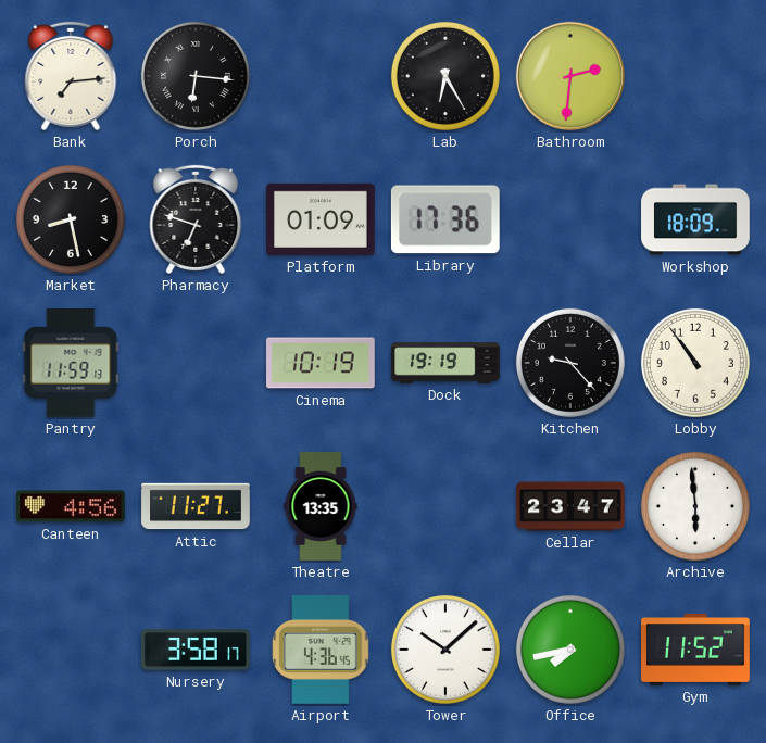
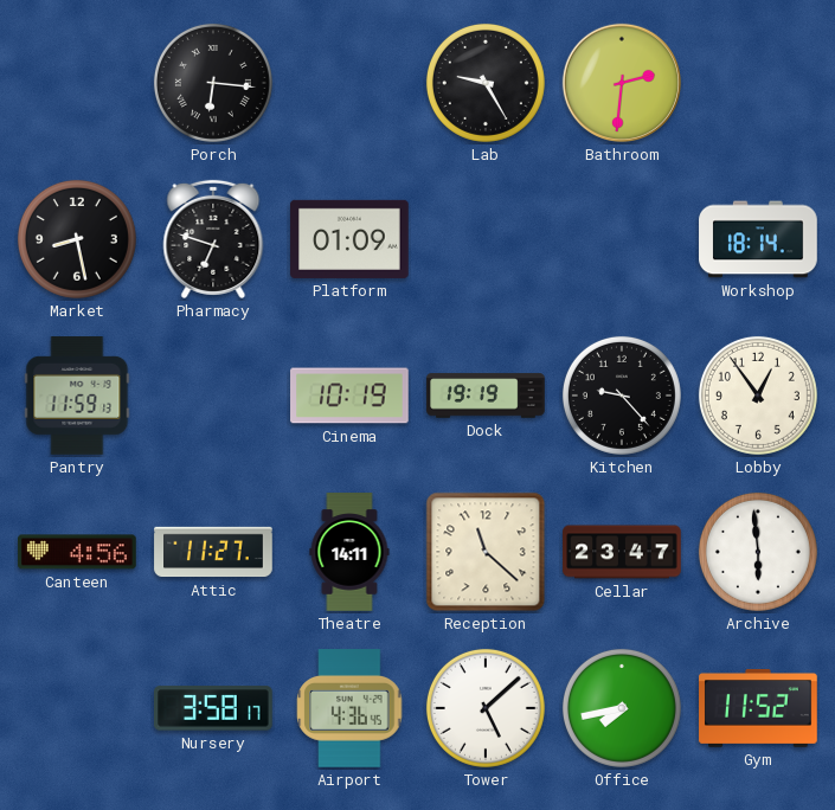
Bank: 7:14 -> none (71, 76)
Lab: 6:25 -> 9:25 (486, 83)
Library: 17:36 -> none (445, 219)
Workshop: 18:09 -> 18:14 (758, 239)
Lobby: 10:54 -> 12:54 (758, 396)
Theatre: 13:35 -> 14:11 (349, 552)
Reception: none -> 11:22 (486, 552)
Tower: 10:08 -> 5:08 (486, 708)
